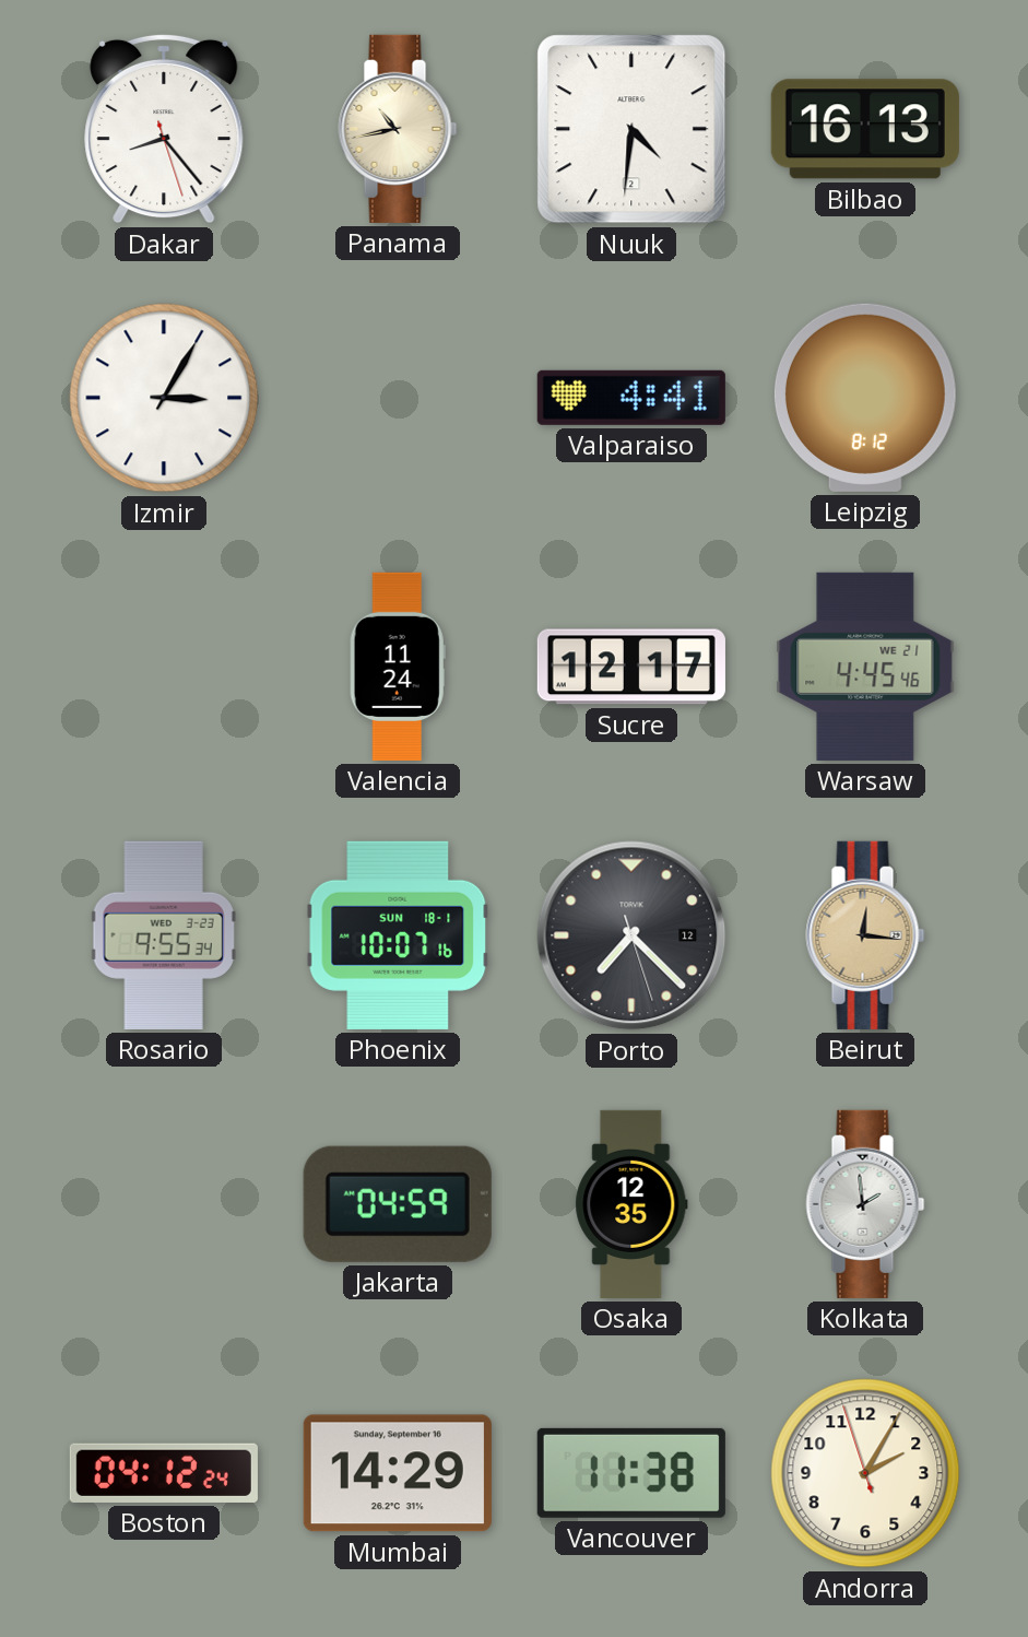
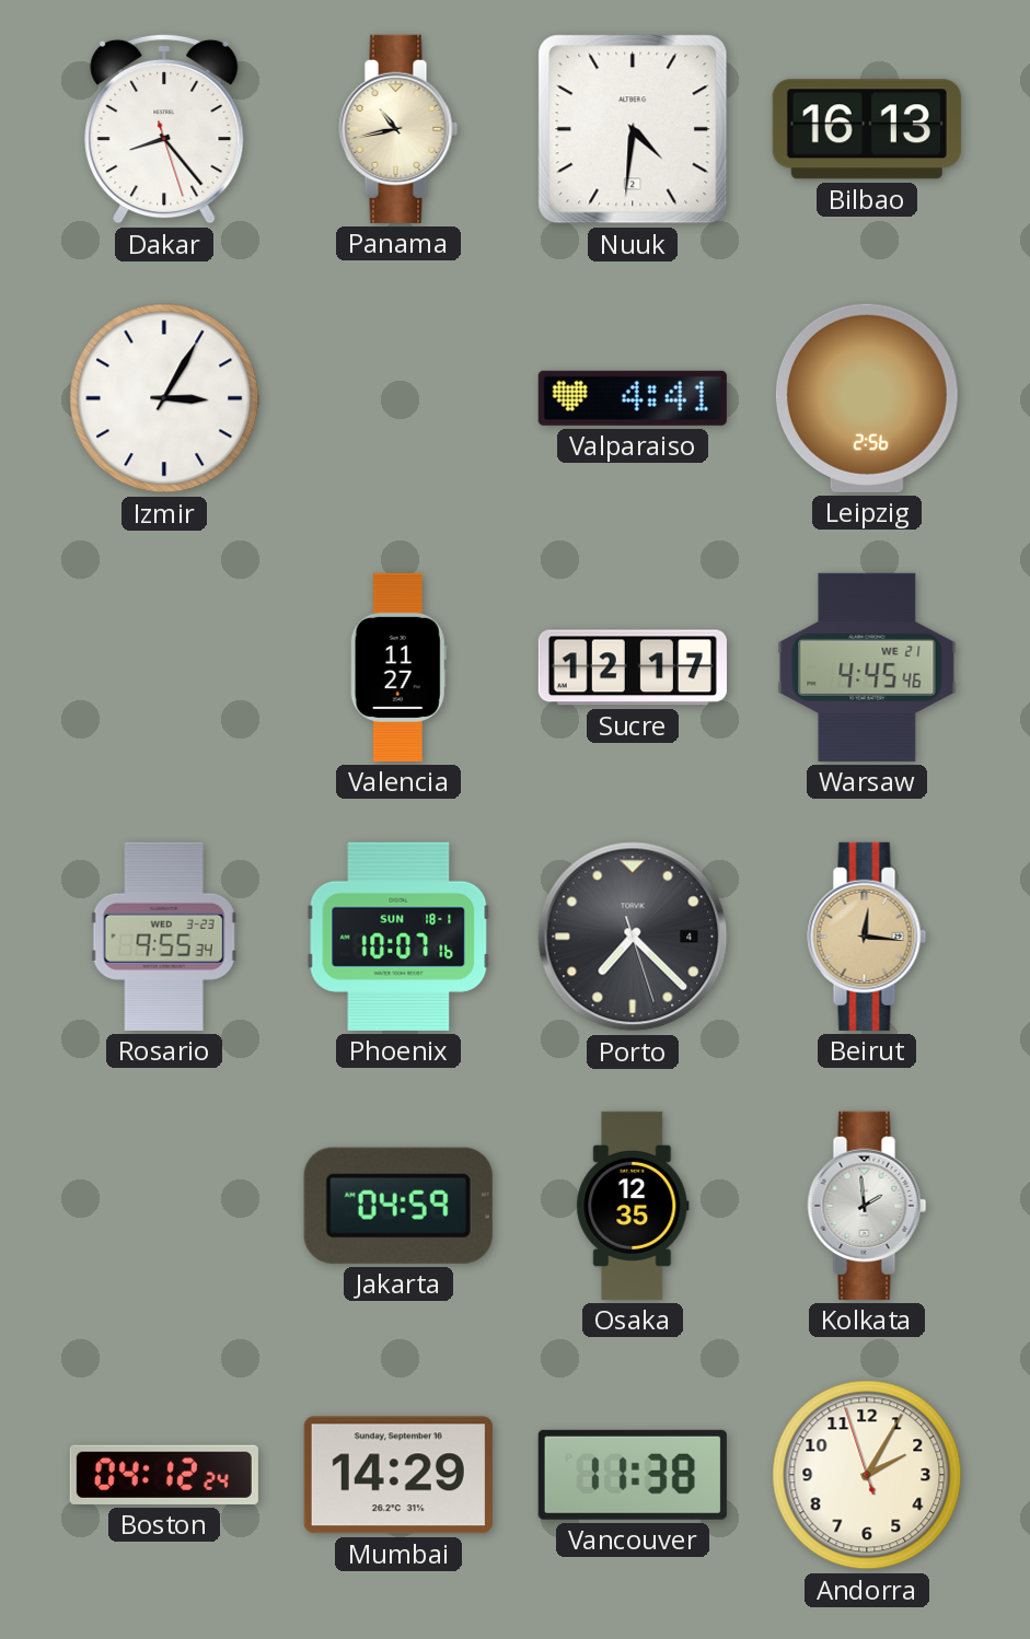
Leipzig: 8:12 -> 2:56 (867, 398)
Valencia: 11:24 -> 11:27 (398, 667)
Porto date: 12 -> 4 (633, 937)
